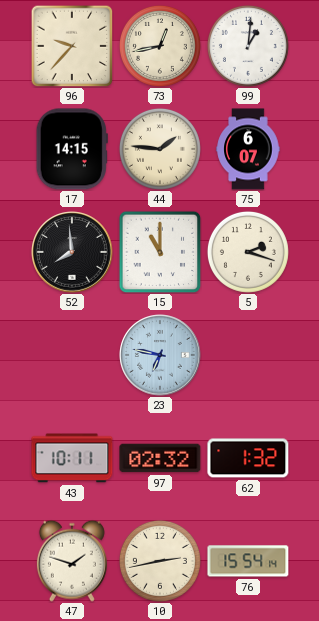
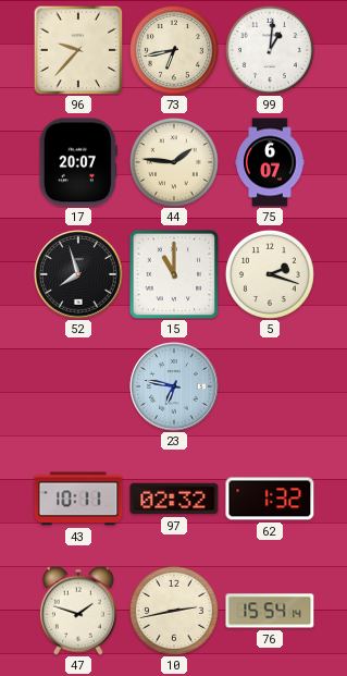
73: 12:43 -> 6:43 (174, 50)
17: 14:15 -> 20:07 (78, 162)
52: 7:59 -> 7:57 (78, 274)
